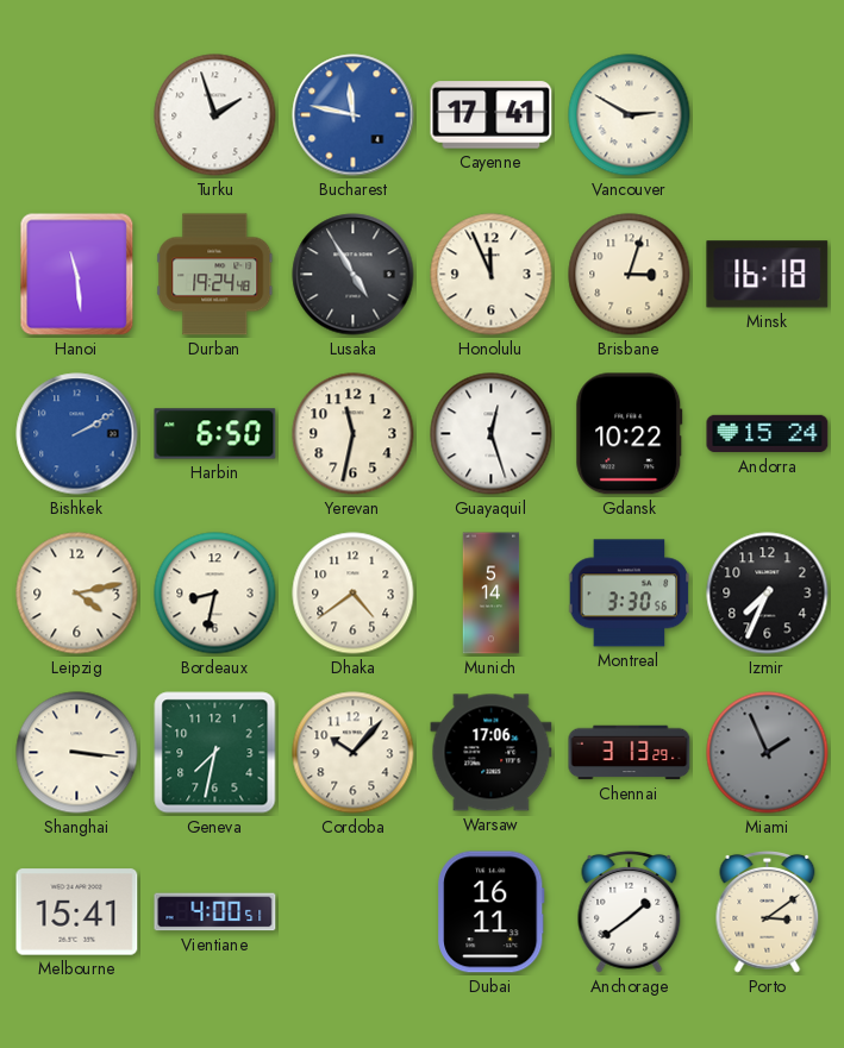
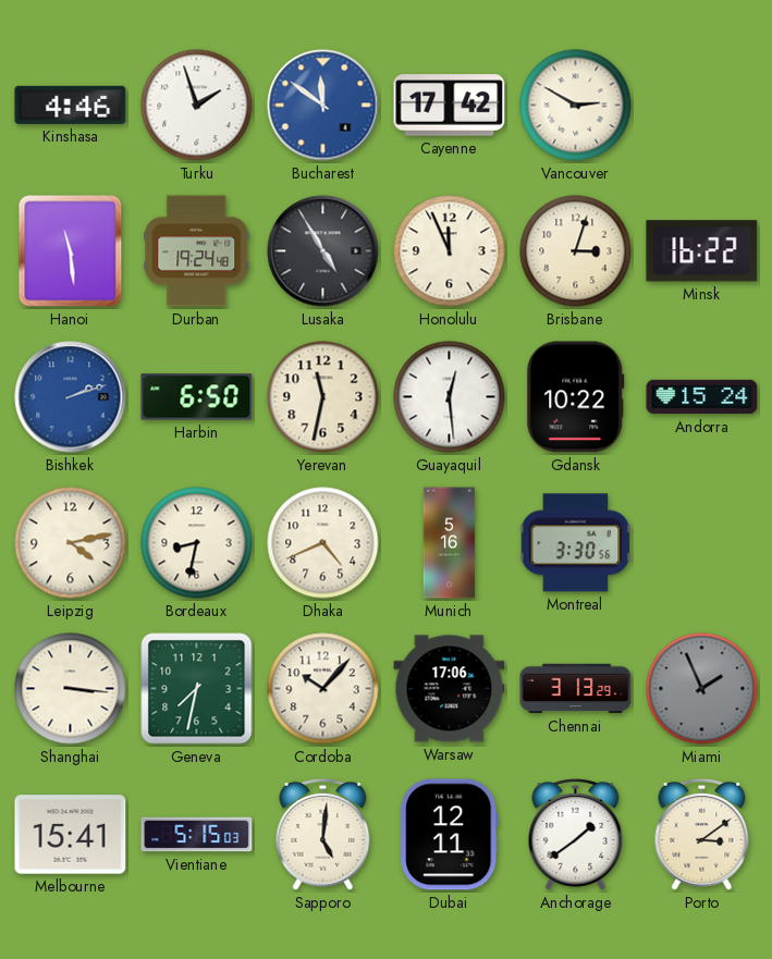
Kinshasa: none -> 4:46 (71, 104)
Bucharest: 11:47 -> 11:51 (323, 106)
Cayenne: 17:41 -> 17:42 (450, 106)
Minsk: 16:18 -> 16:22 (702, 251)
Bishkek: 2:10 -> 2:12 (71, 397)
Guayaquil: 12:27 -> 12:29 (450, 397)
Dhaka: 4:39 -> 4:41 (323, 543)
Munich: 5:14 -> 5:16 (450, 543)
Izmir: 7:34 -> none (768, 594)
Vientiane: 4:00 -> 5:15 (197, 835)
Sapporo: none -> 5:01 (323, 834)
Dubai: 16:11 -> 12:11 (450, 835)
